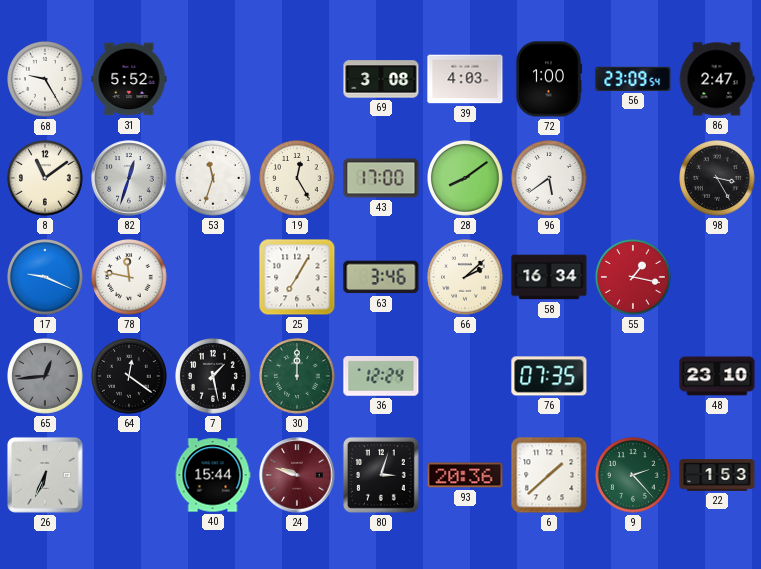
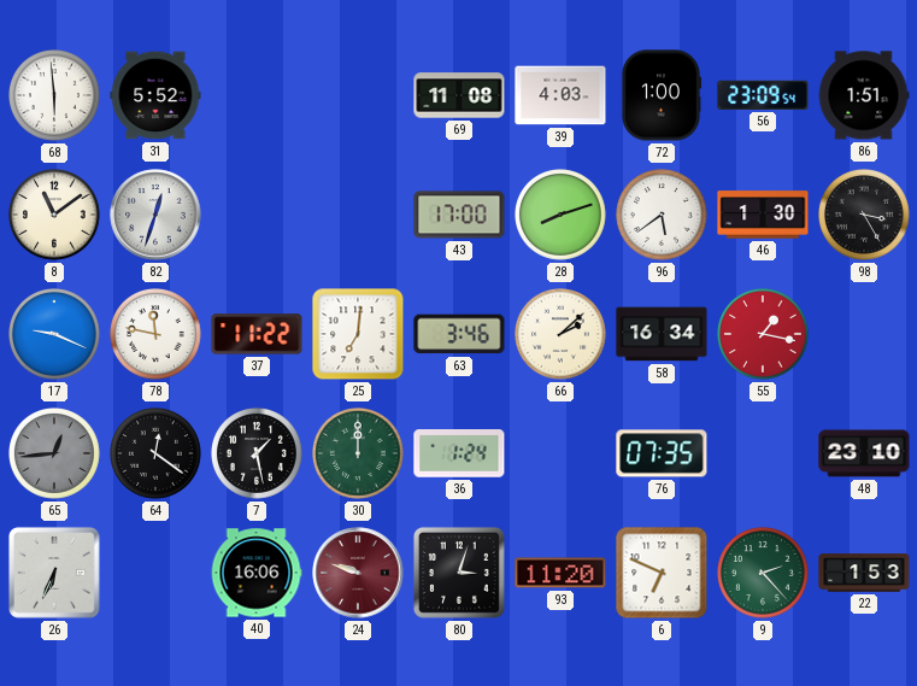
68: 9:25 -> 5:59 (55, 96)
69: 3:08 -> 11:08 (459, 95)
86: 2:47 -> 1:51 (864, 95)
53: 11:33 -> none (214, 179)
19: 12:25 -> none (298, 179)
28: 8:09 -> 8:12 (562, 216)
46: none -> 1:30 (763, 215)
37: none -> 11:22 (257, 334)
25: 7:05 -> 7:01 (358, 334)
36: 12:24 -> 1:24 (459, 453)
40: 15:44 -> 16:06 (257, 573)
93: 20:36 -> 11:20 (560, 573)
6: 1:38 -> 6:49 (662, 573)
